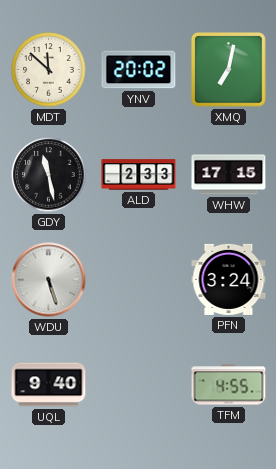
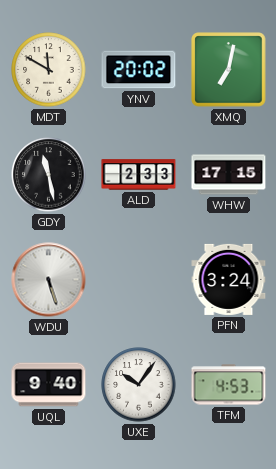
MDT: 11:52 -> 11:50 (49, 70)
UXE: none -> 10:06 (139, 385)
TFM: 4:55 -> 4:53 (229, 385)
